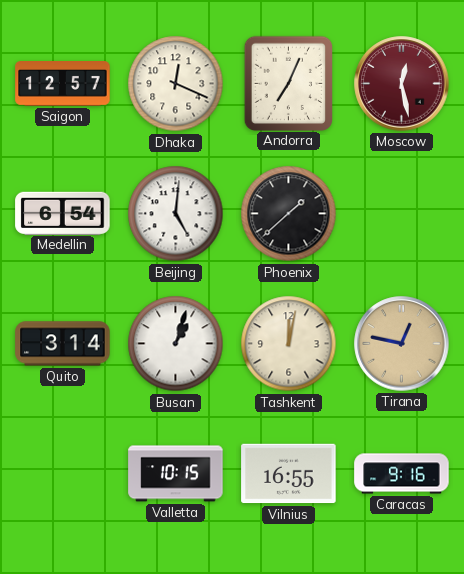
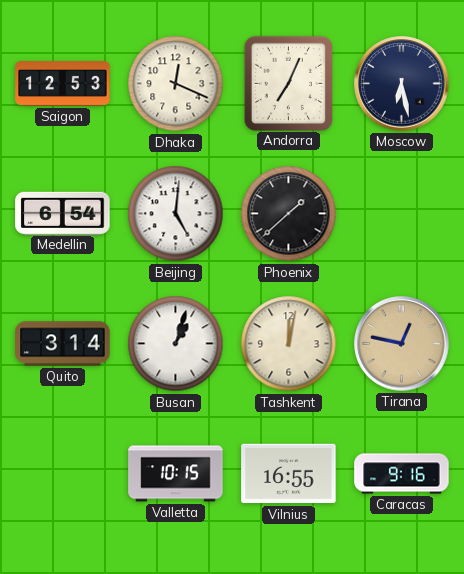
Saigon: 12:57 -> 12:53 (63, 84)
Moscow: 12:28 -> 6:28 (402, 84)
Moscow dial: burgundy -> navy (402, 84)
